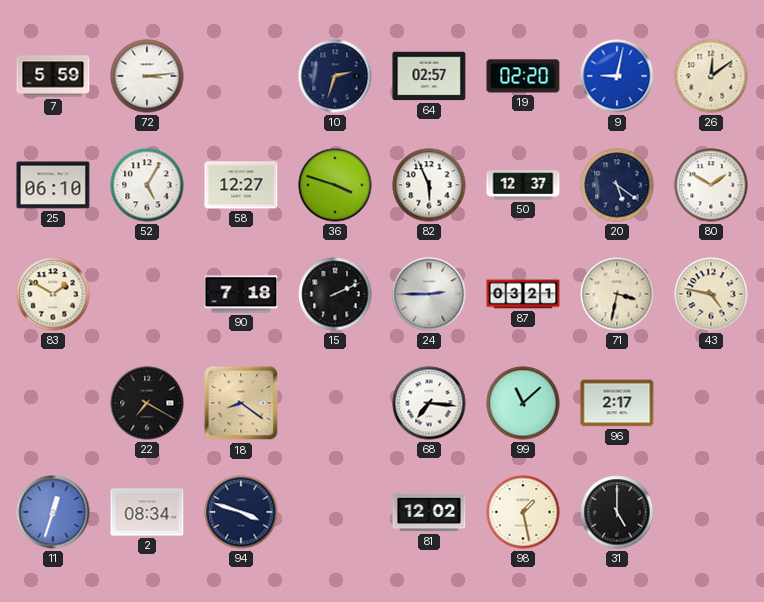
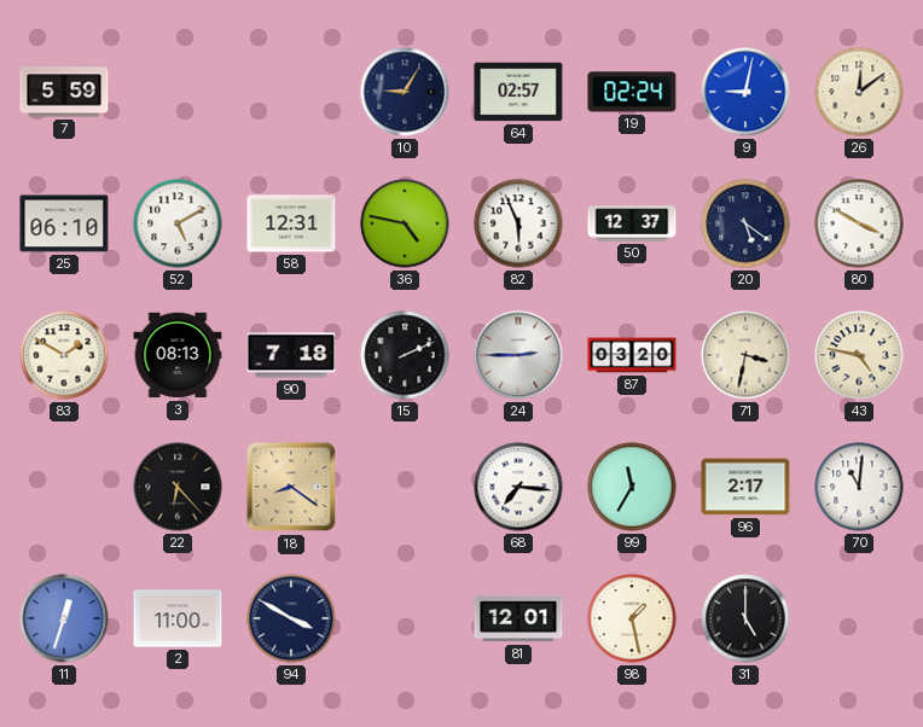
72: 3:14 -> none (147, 76)
10: 2:33 -> 9:05 (405, 92)
19: 02:20 -> 02:24 (632, 92)
52: 5:05 -> 5:10 (178, 223)
58: 12:27 -> 12:31 (291, 223)
36: 3:48 -> 4:47 (405, 223)
80: 1:50 -> 3:50 (859, 223)
3: none -> 08:13 (178, 355)
87: 03:21 -> 03:20 (632, 355)
22: 7:20 -> 6:23 (178, 487)
99: 11:08 -> 11:35 (632, 487)
70: none -> 11:01 (859, 487)
2: 08:34 -> 11:00 (178, 618)
94: 3:48 -> 3:50 (291, 618)
81: 12:02 -> 12:01 (518, 618)
